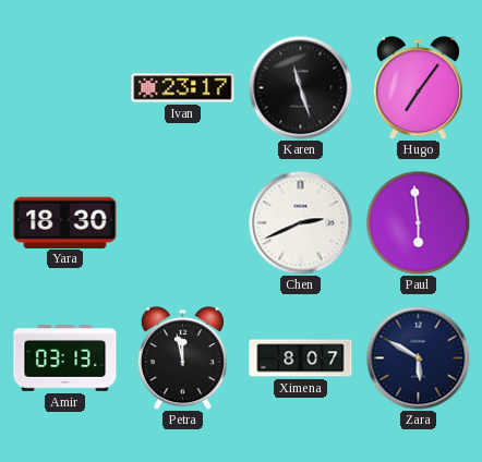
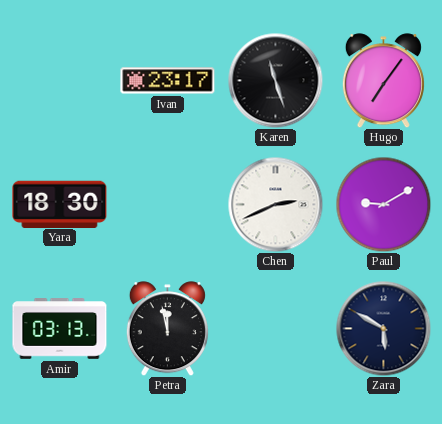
Paul: 5:59 -> 9:10 (383, 204)
Ximena: 8:07 -> none (301, 358)
